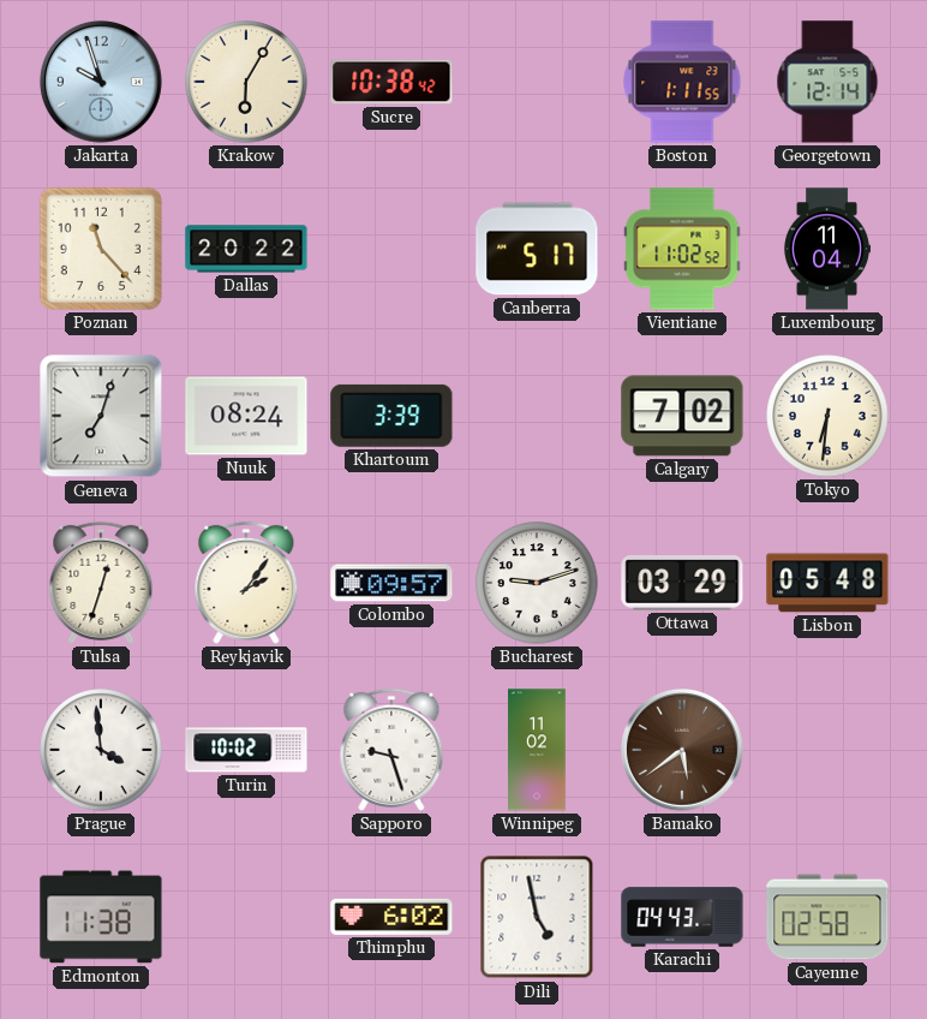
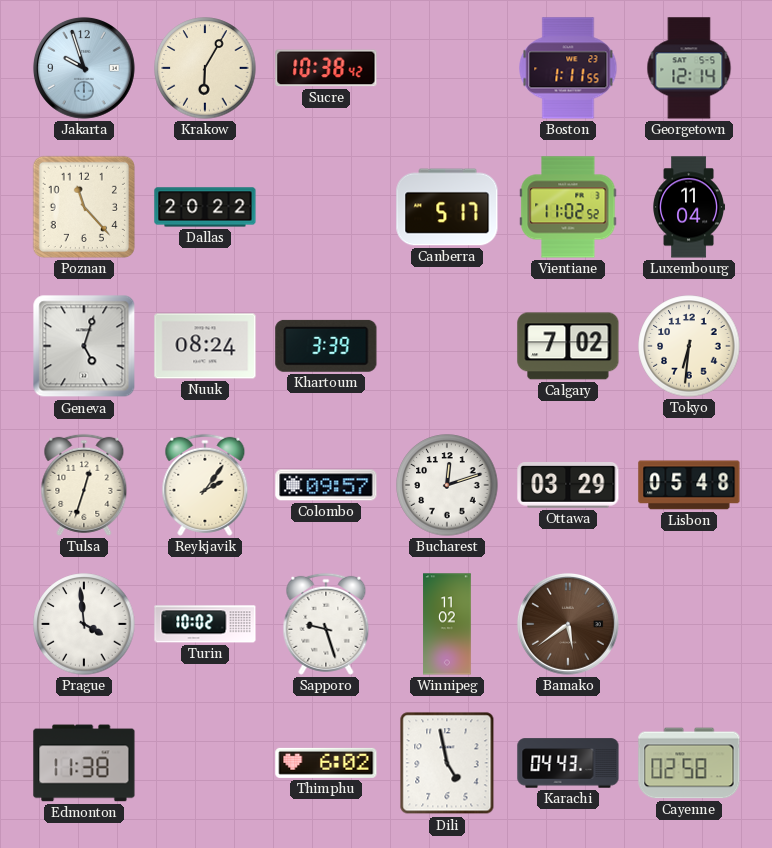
Geneva: 7:03 -> 5:03 (84, 346)
Bucharest: 9:12 -> 12:12 (447, 485)
